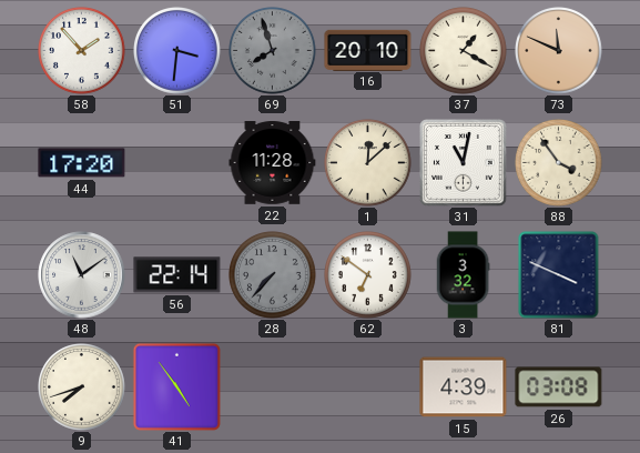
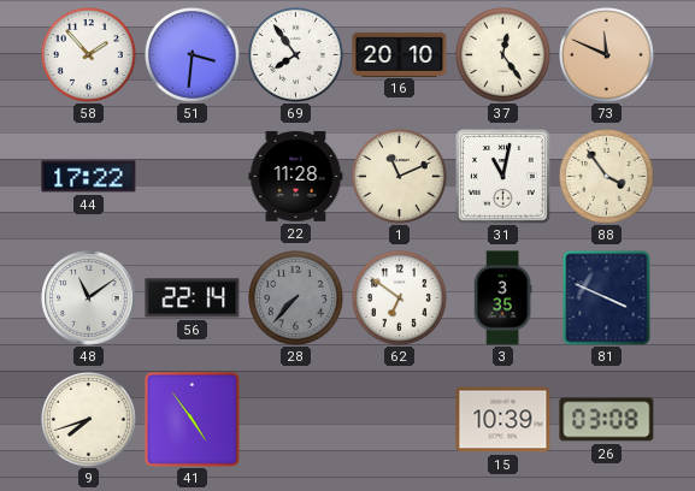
69: 7:57 -> 7:54 (296, 55)
69 dial: grey -> white (296, 55)
37: 1:20 -> 12:24 (503, 55)
44: 17:20 -> 17:22 (89, 177)
1: 12:08 -> 11:11 (400, 177)
3: 3:32 -> 3:35 (502, 298)
15: 4:39 -> 10:39 (503, 420)
